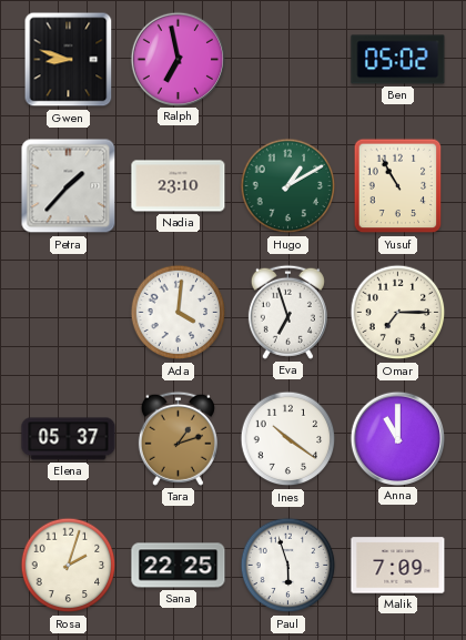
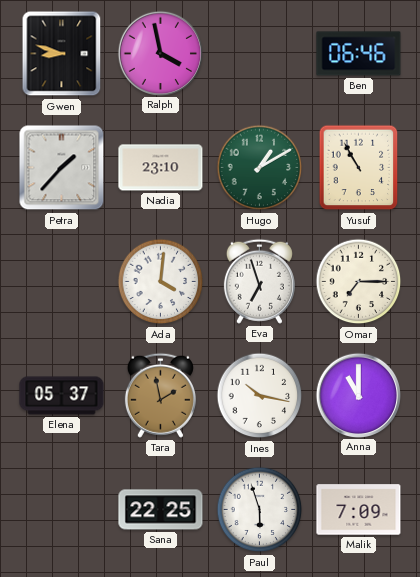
Ralph: 6:58 -> 3:58 (160, 53)
Ben: 05:02 -> 06:46 (359, 54)
Tara: 1:12 -> 1:58 (160, 395)
Ines: 10:21 -> 10:17 (260, 396)
Rosa: 2:03 -> none (69, 566)
